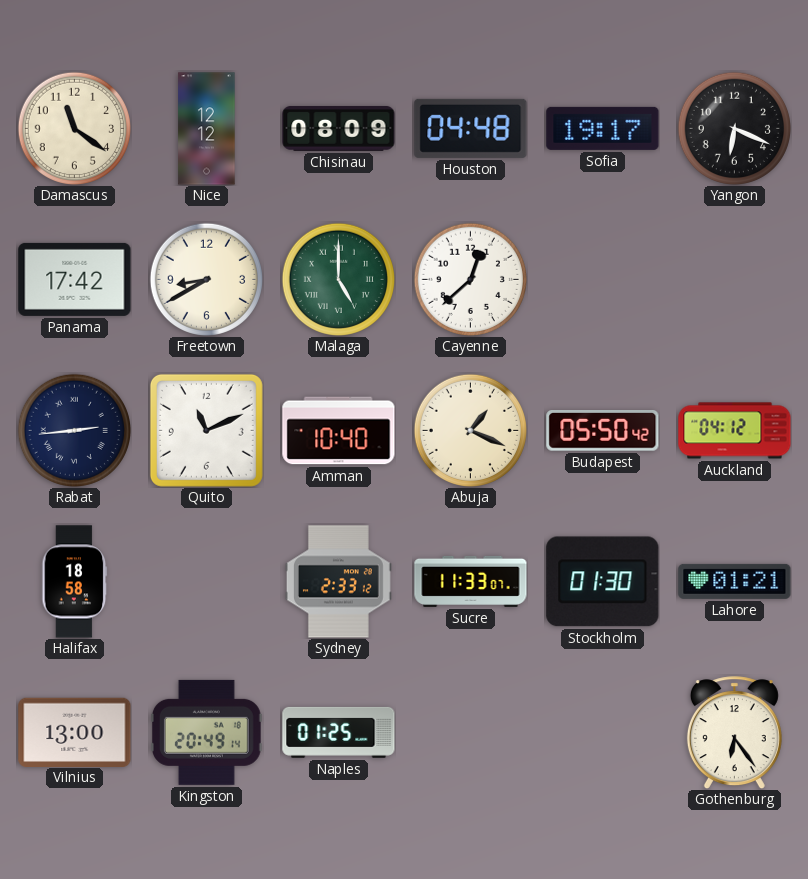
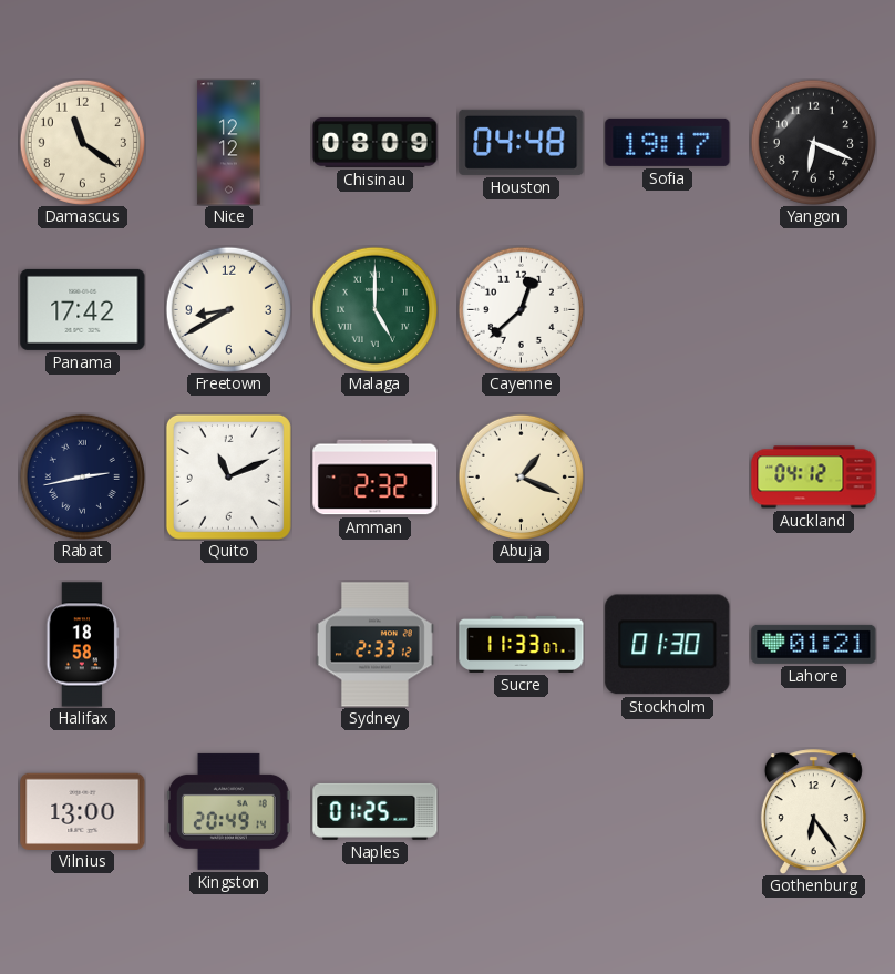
Rabat: 2:44 -> 2:43 (82, 476)
Amman: 10:40 -> 2:32 (376, 478)
Budapest: 05:50 -> none (603, 431)
